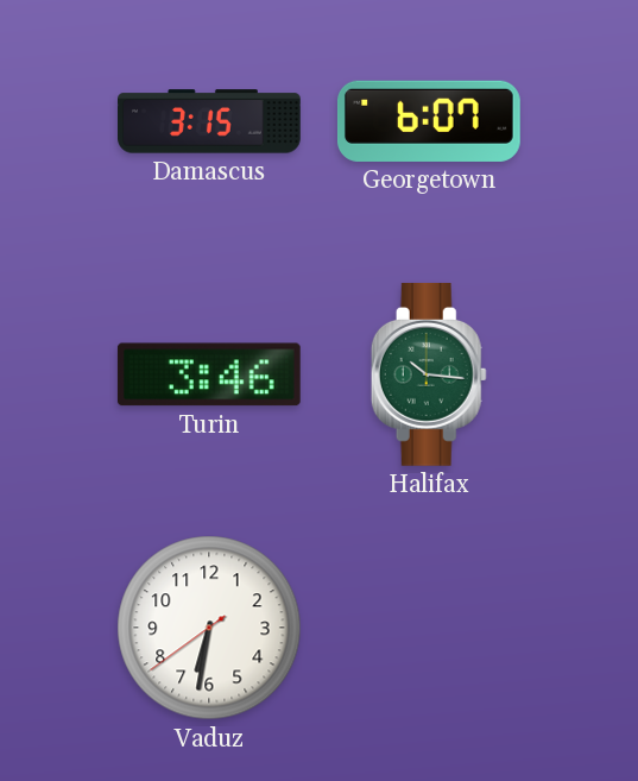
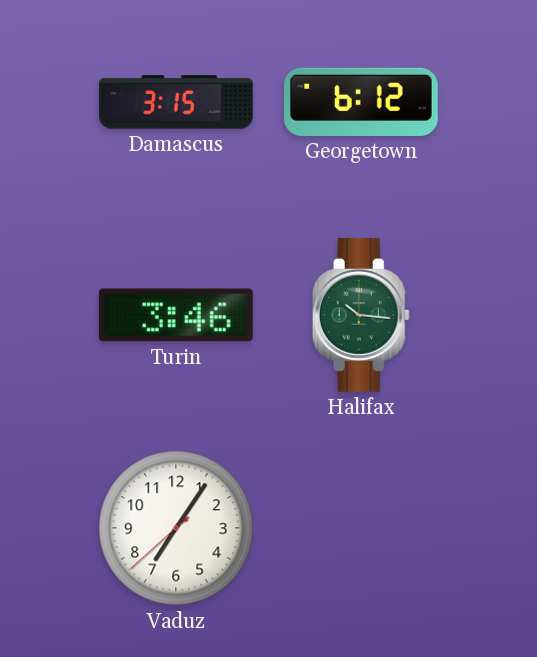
Georgetown: 6:07 -> 6:12 (361, 102)
Vaduz: 6:31 -> 7:05 (176, 528)
